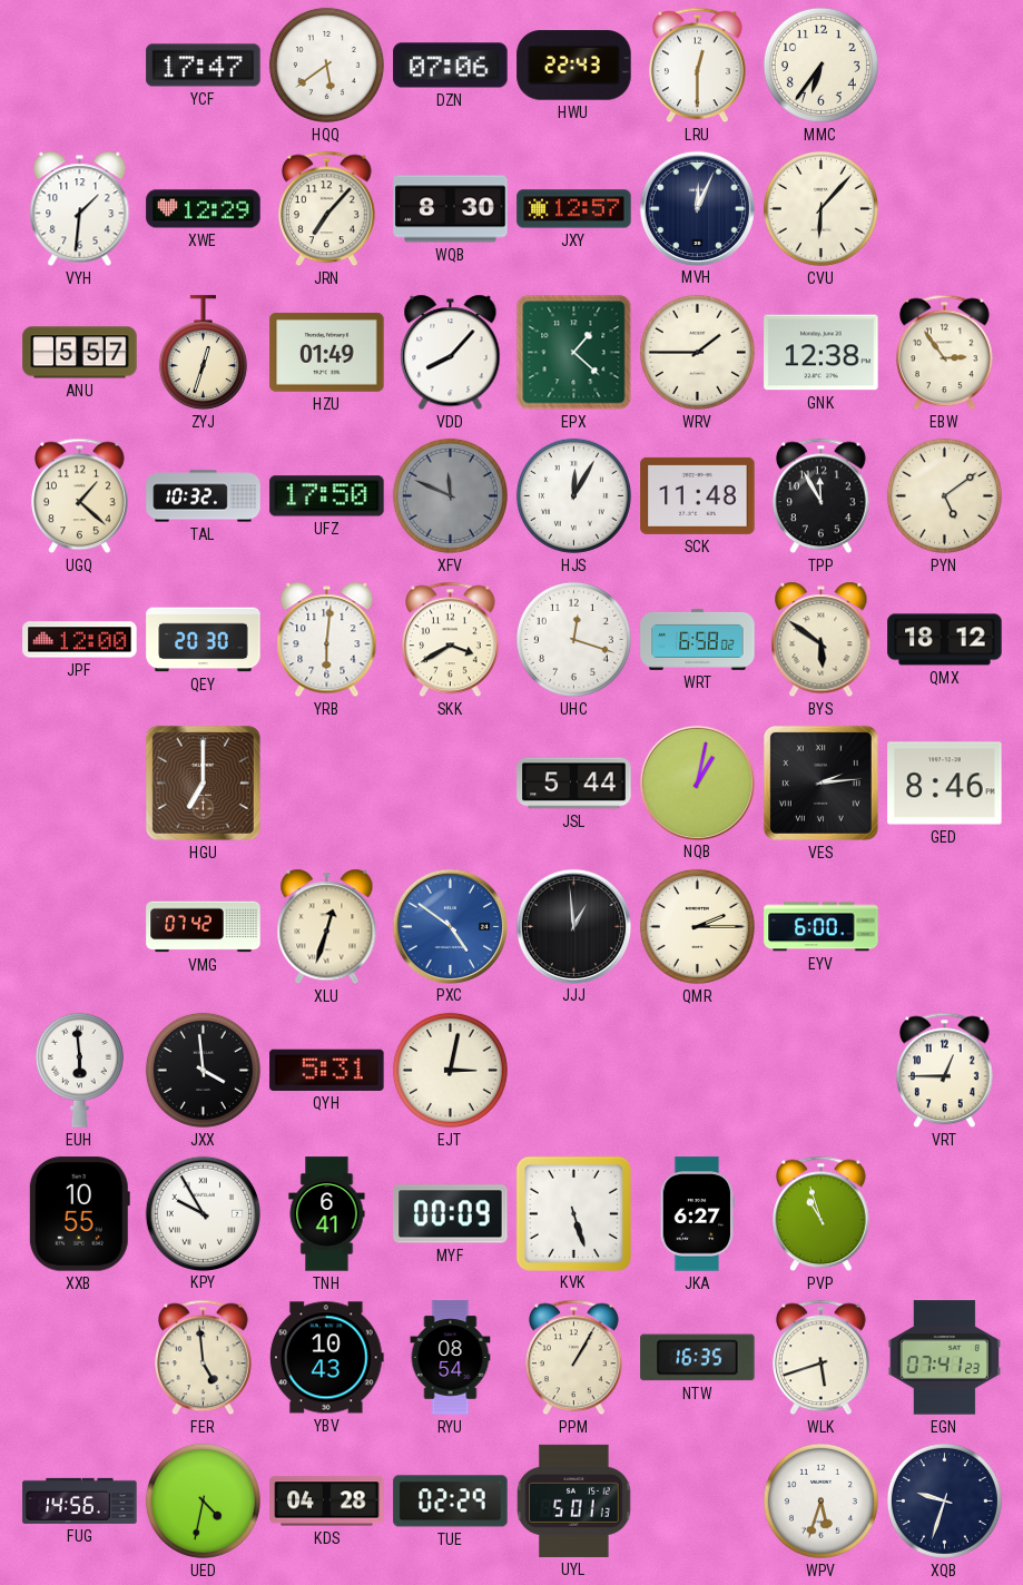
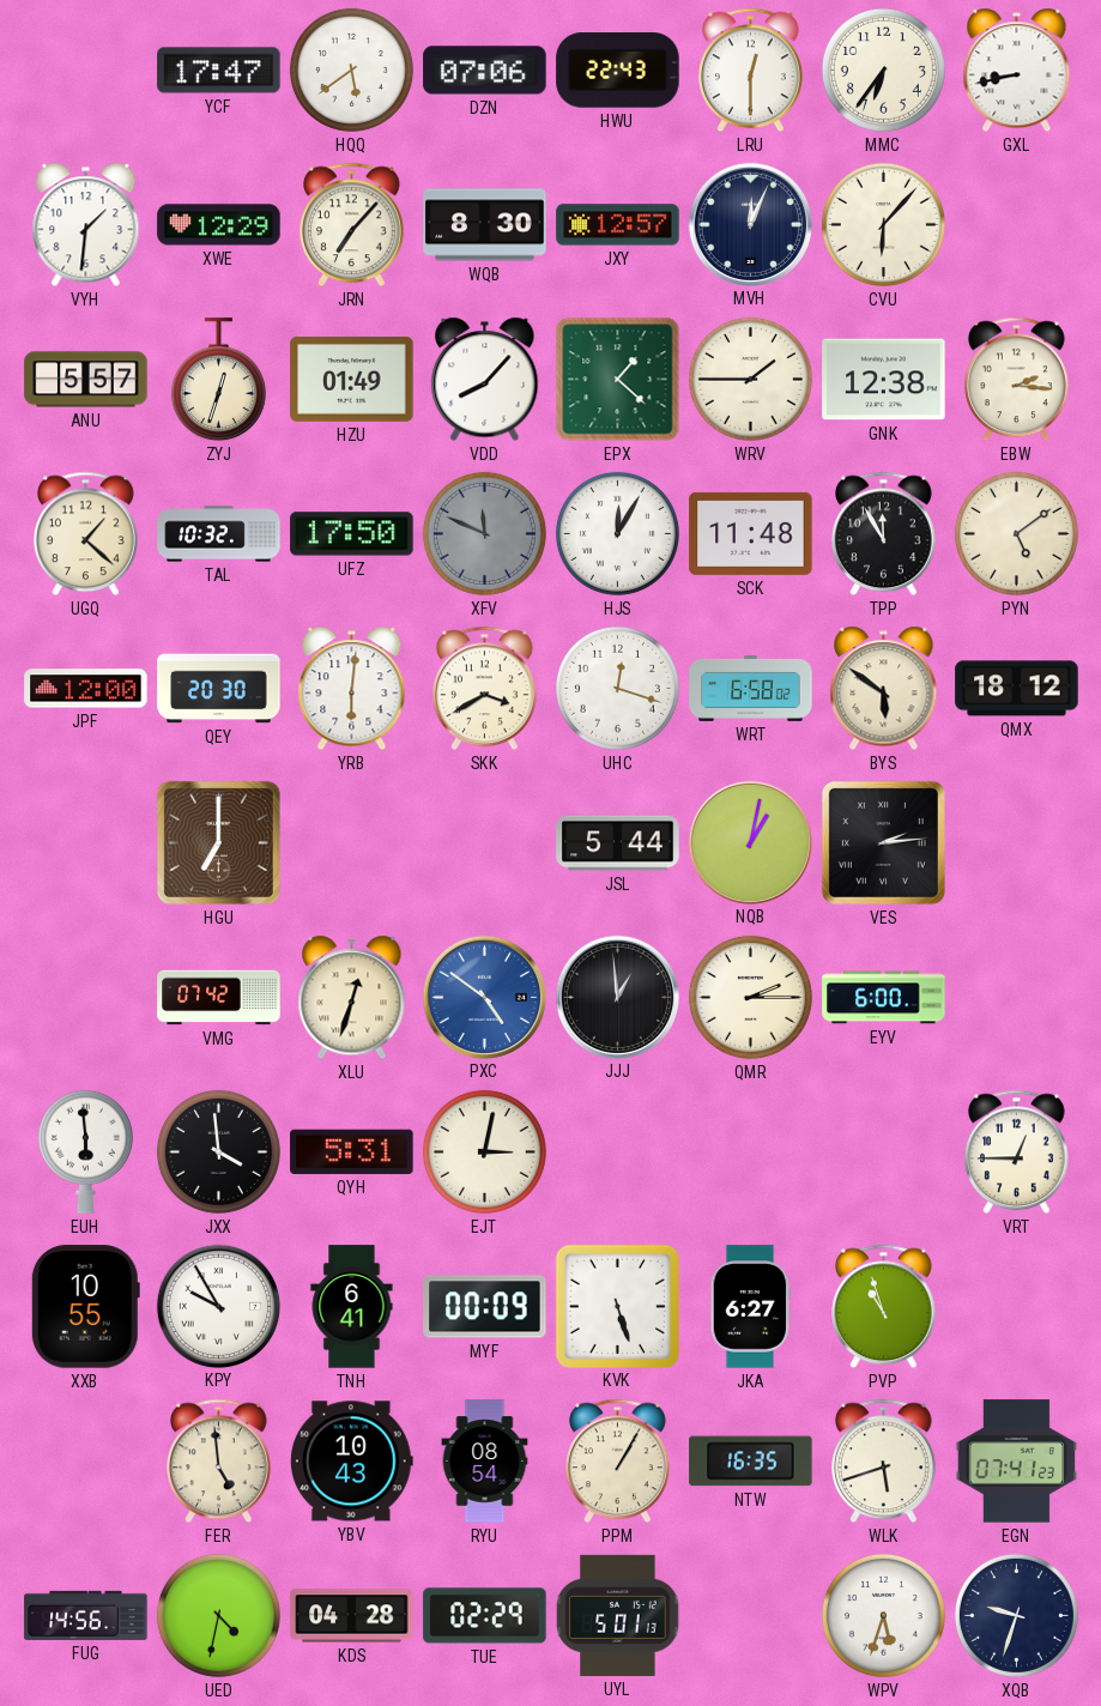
GXL: none -> 8:43 (1017, 71)
EBW: 2:54 -> 2:16 (1017, 380)
GED: 8:46 -> none (945, 784)
